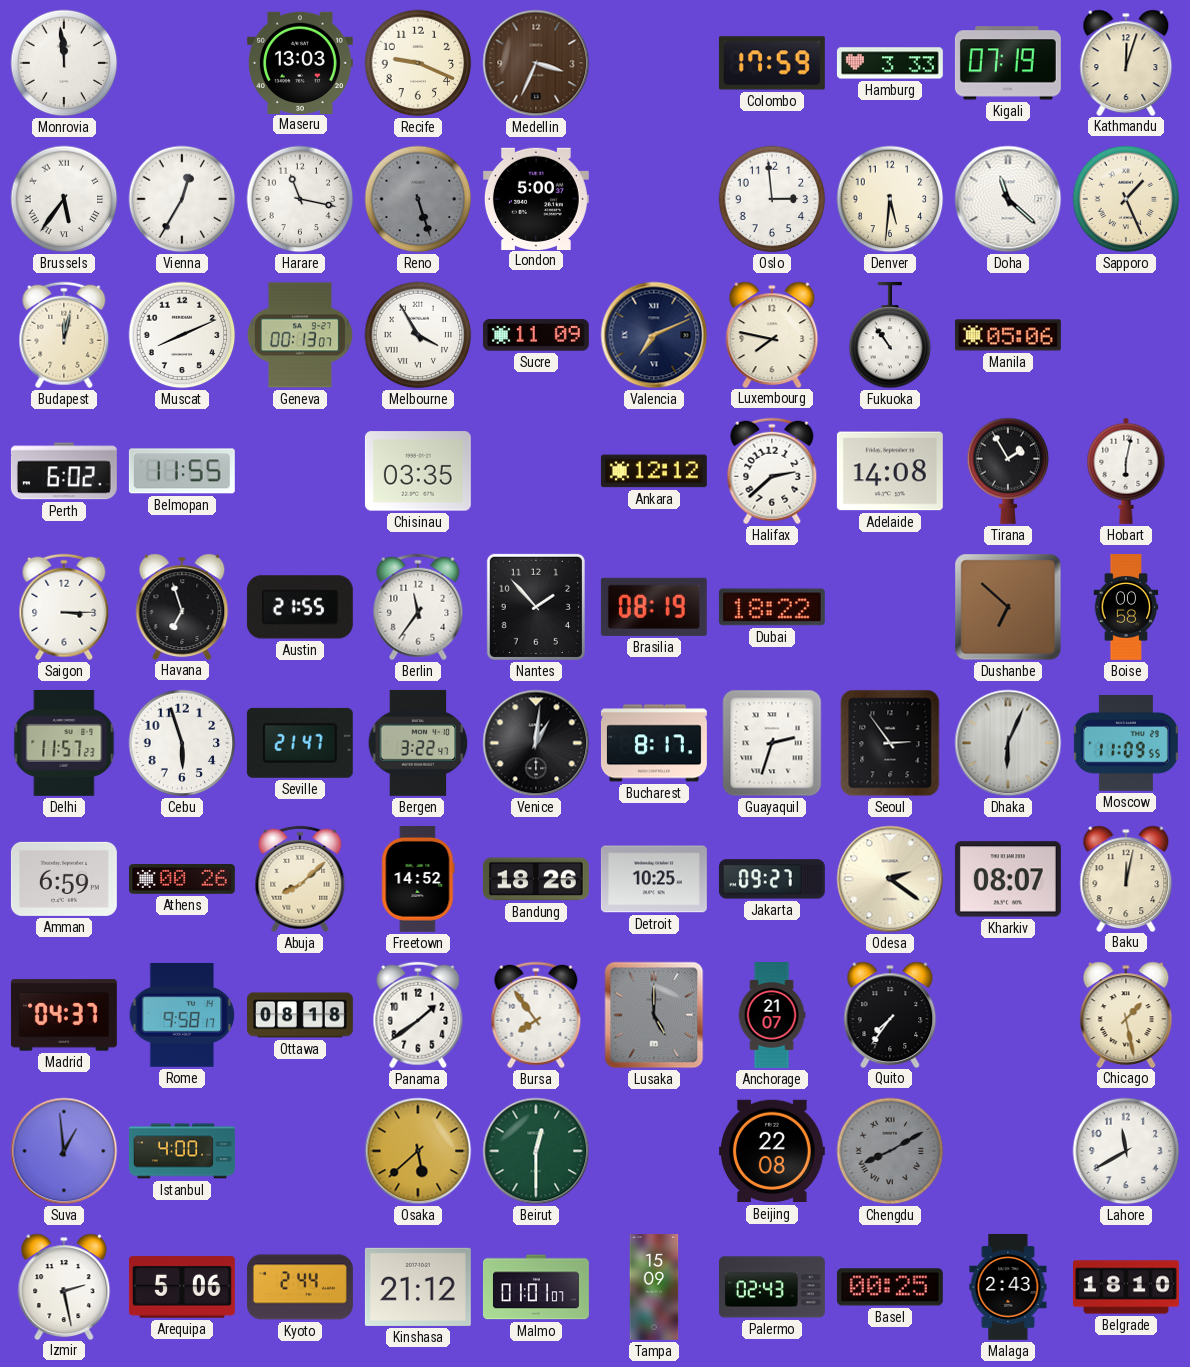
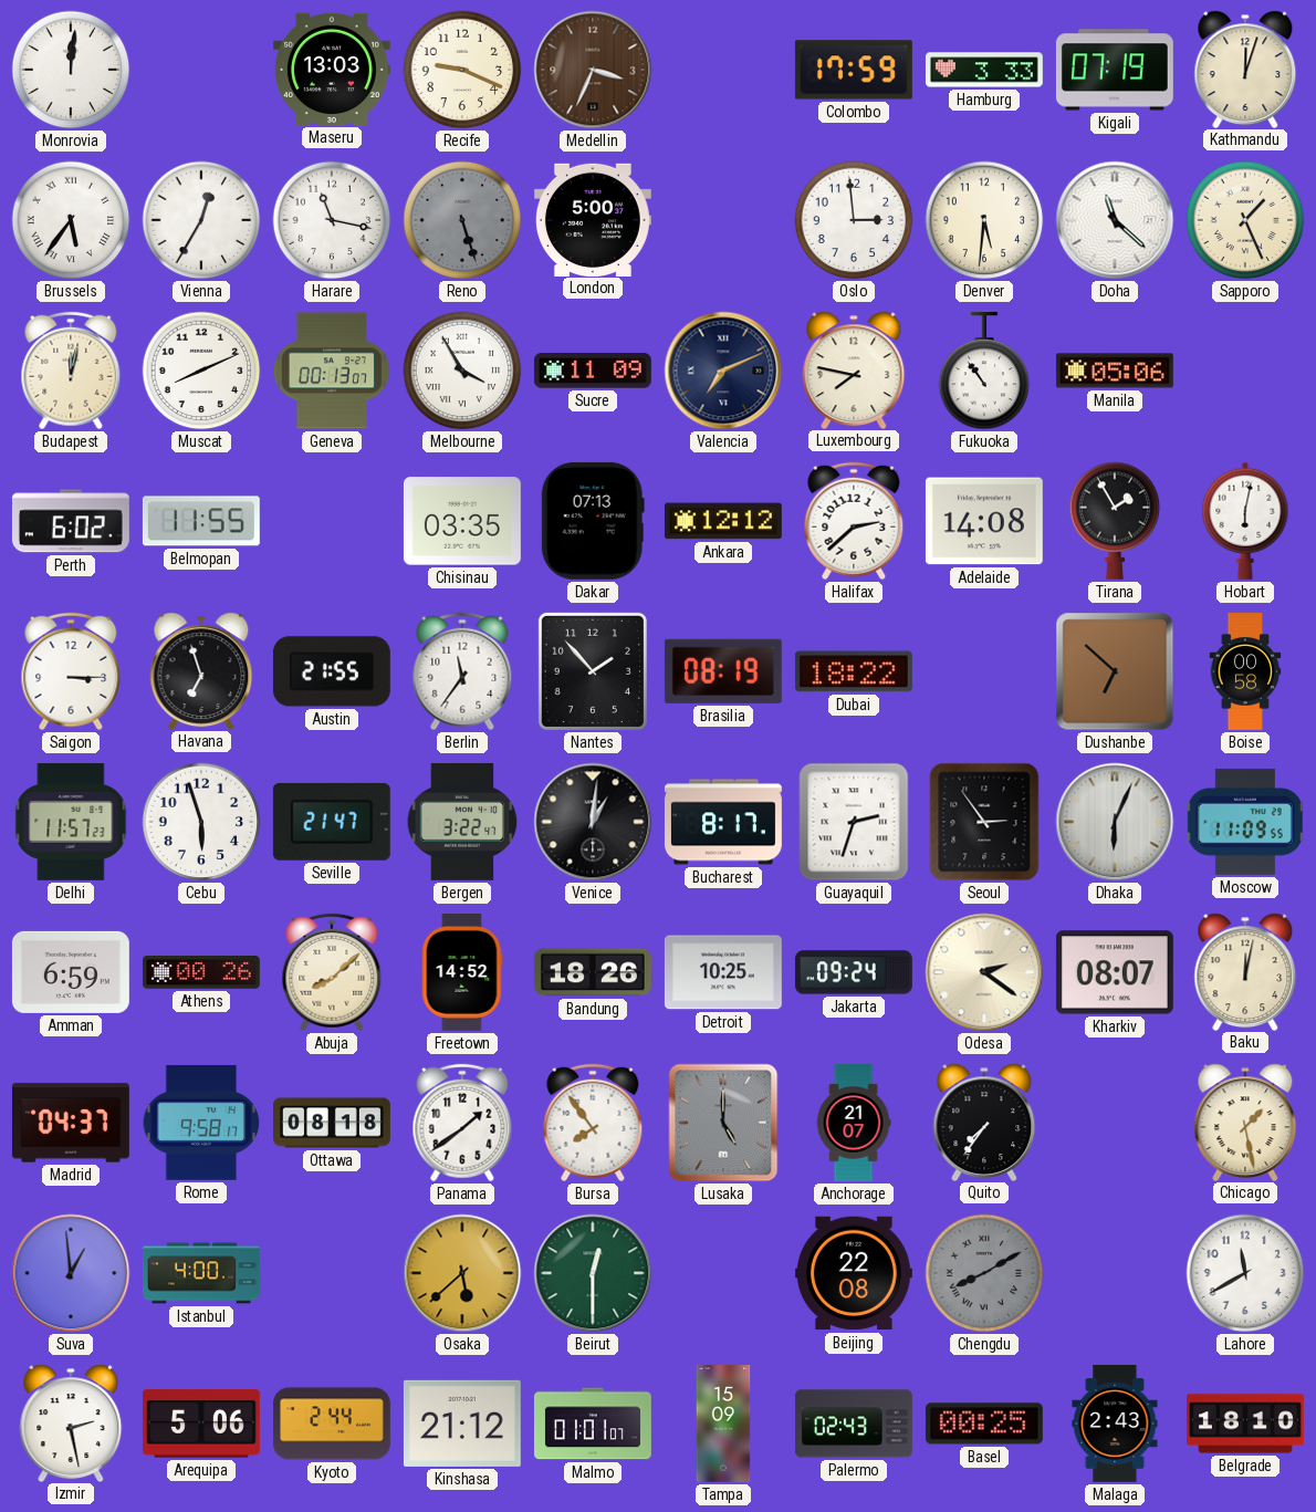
Monrovia: 11:59 -> 12:01 (71, 70)
Dakar: none -> 07:13 (593, 521)
Jakarta: 09:27 -> 09:24 (854, 972)
